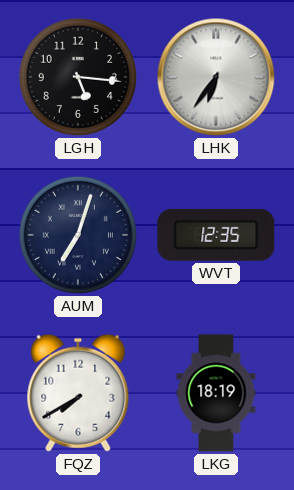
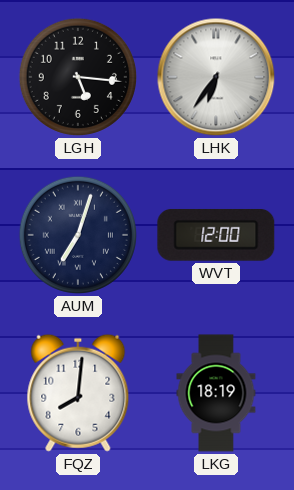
WVT: 12:35 -> 12:00 (216, 235)
FQZ: 7:40 -> 8:01 (78, 393)
